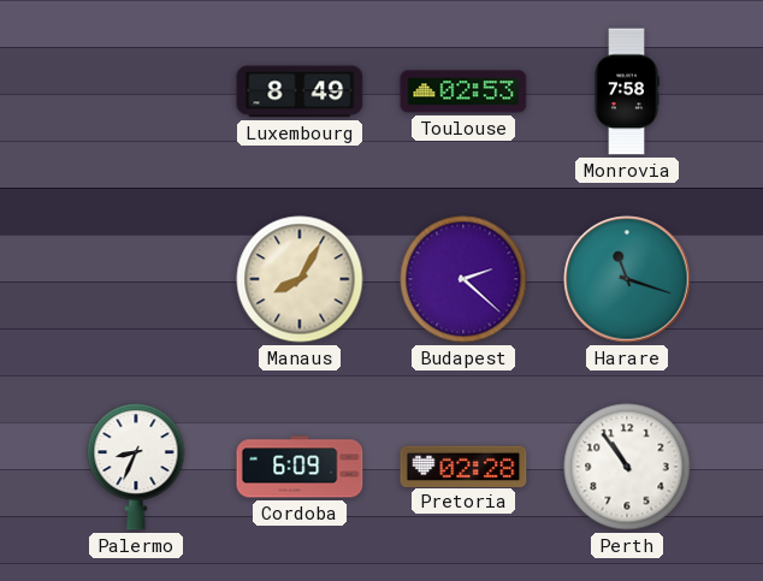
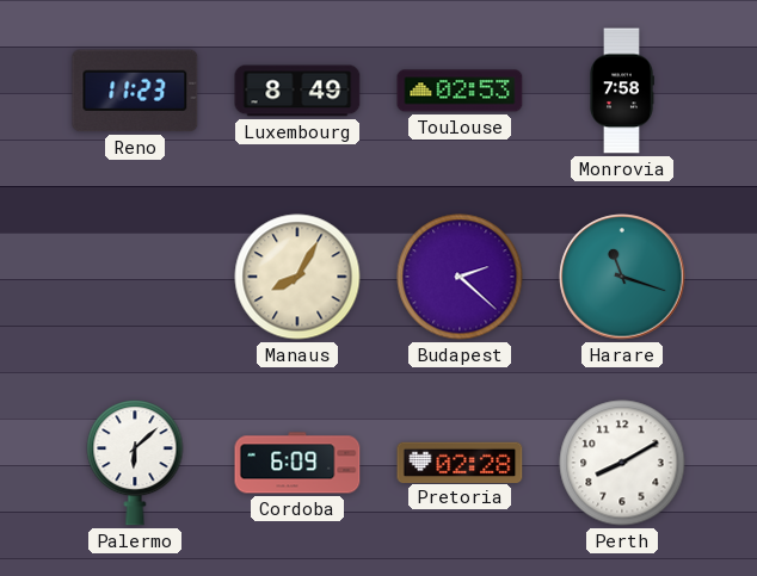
Reno: none -> 11:23 (135, 91)
Palermo: 8:34 -> 6:08 (135, 463)
Perth: 10:54 -> 8:10 (622, 463)
